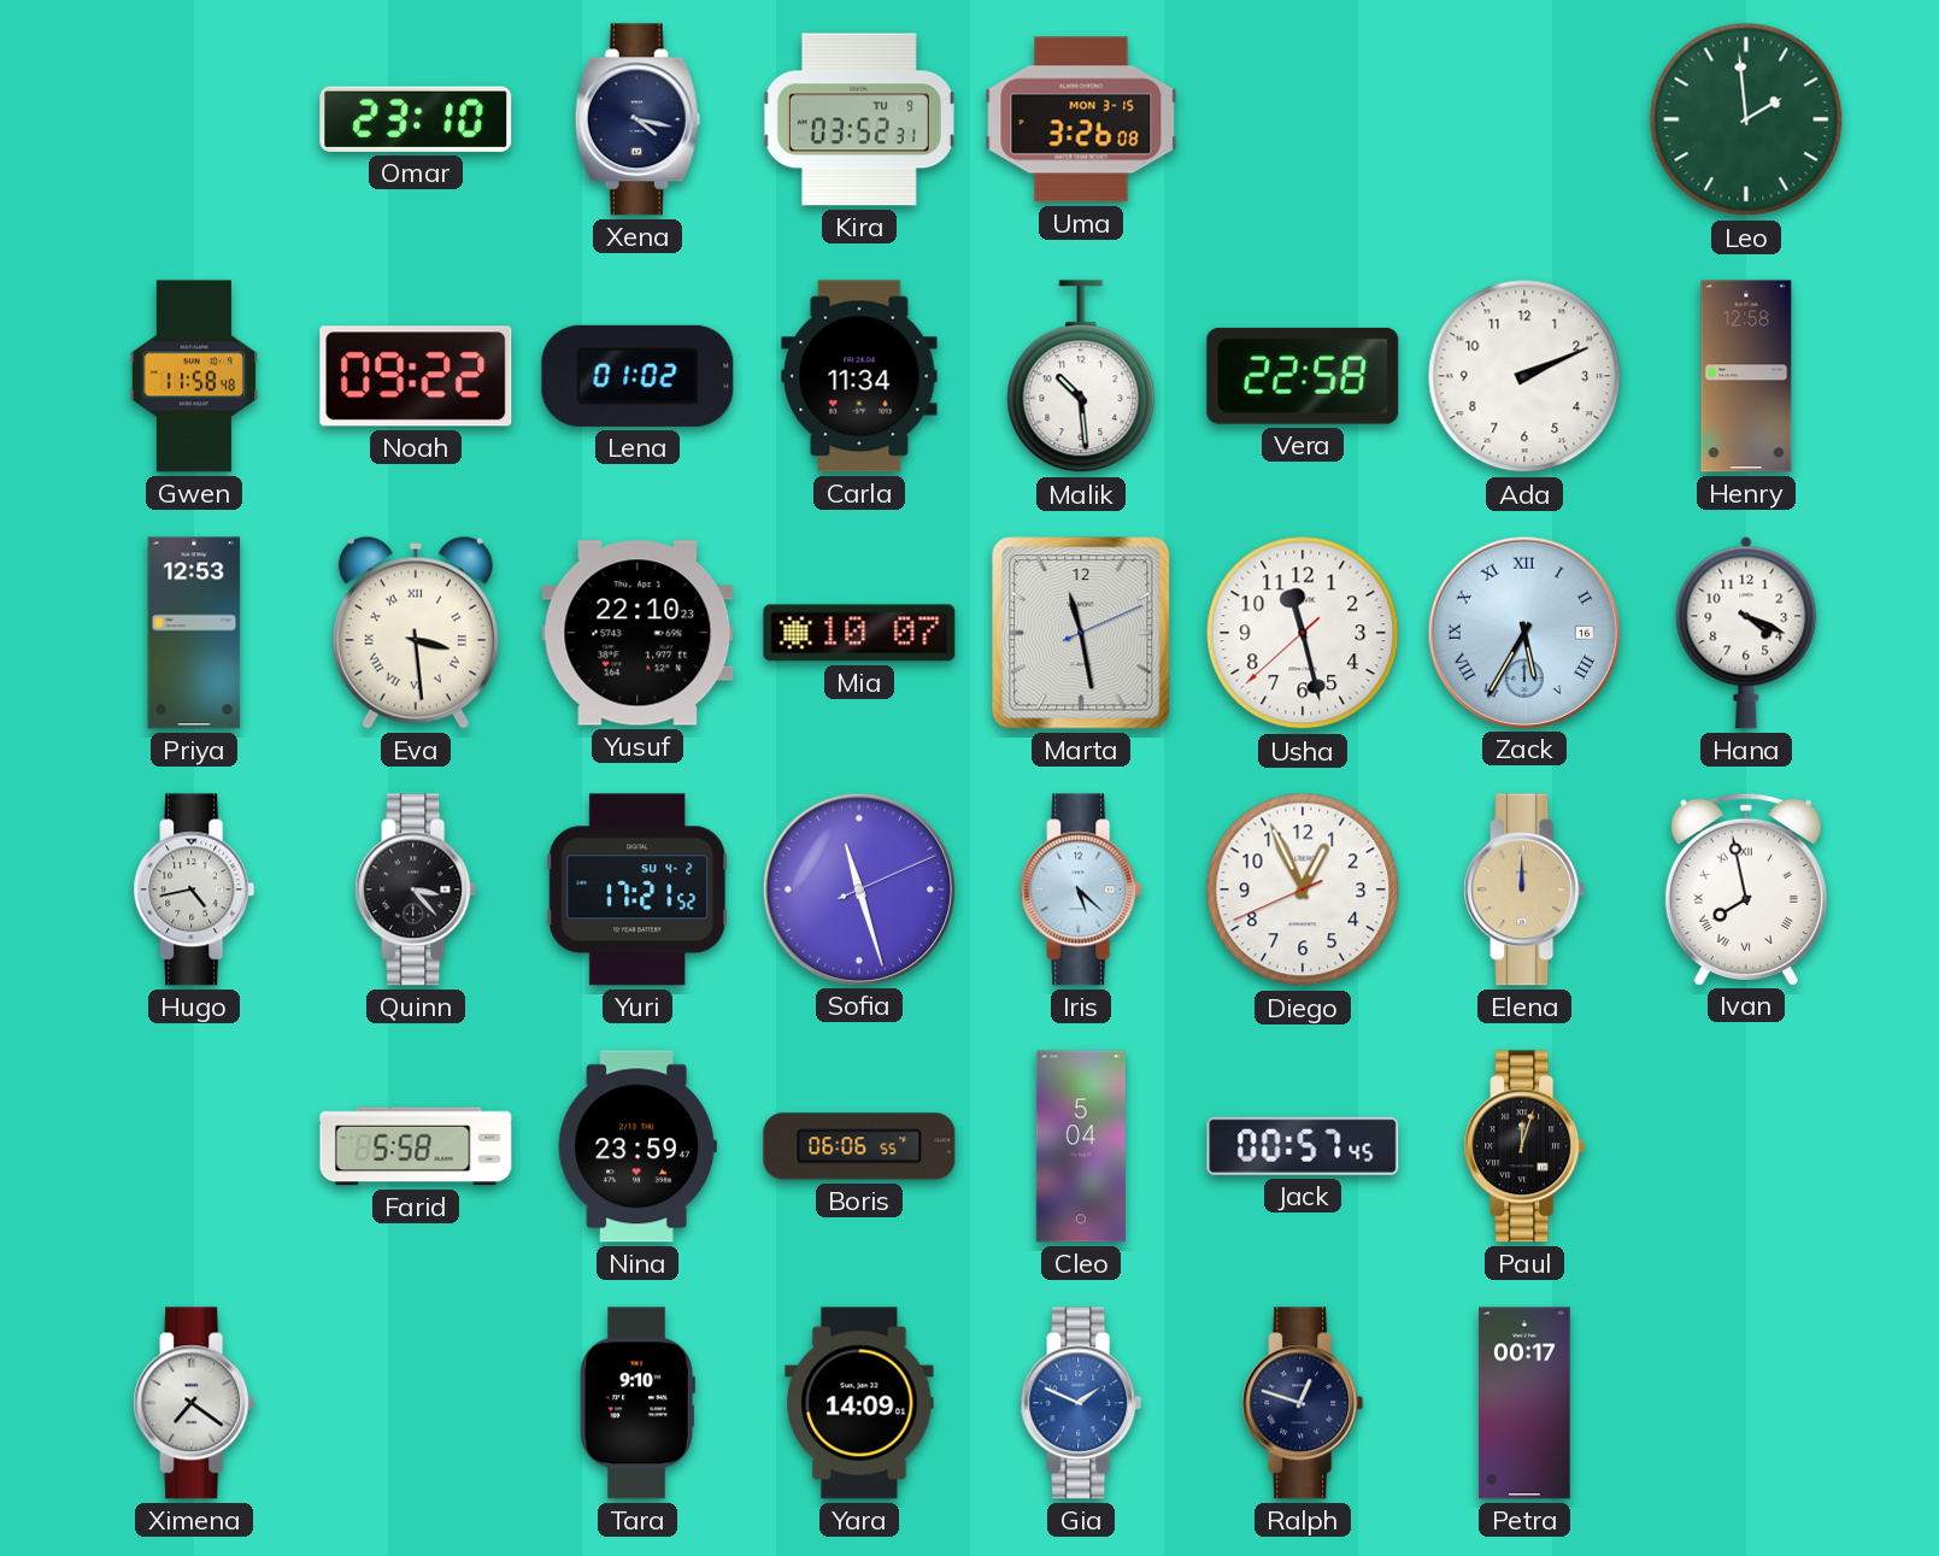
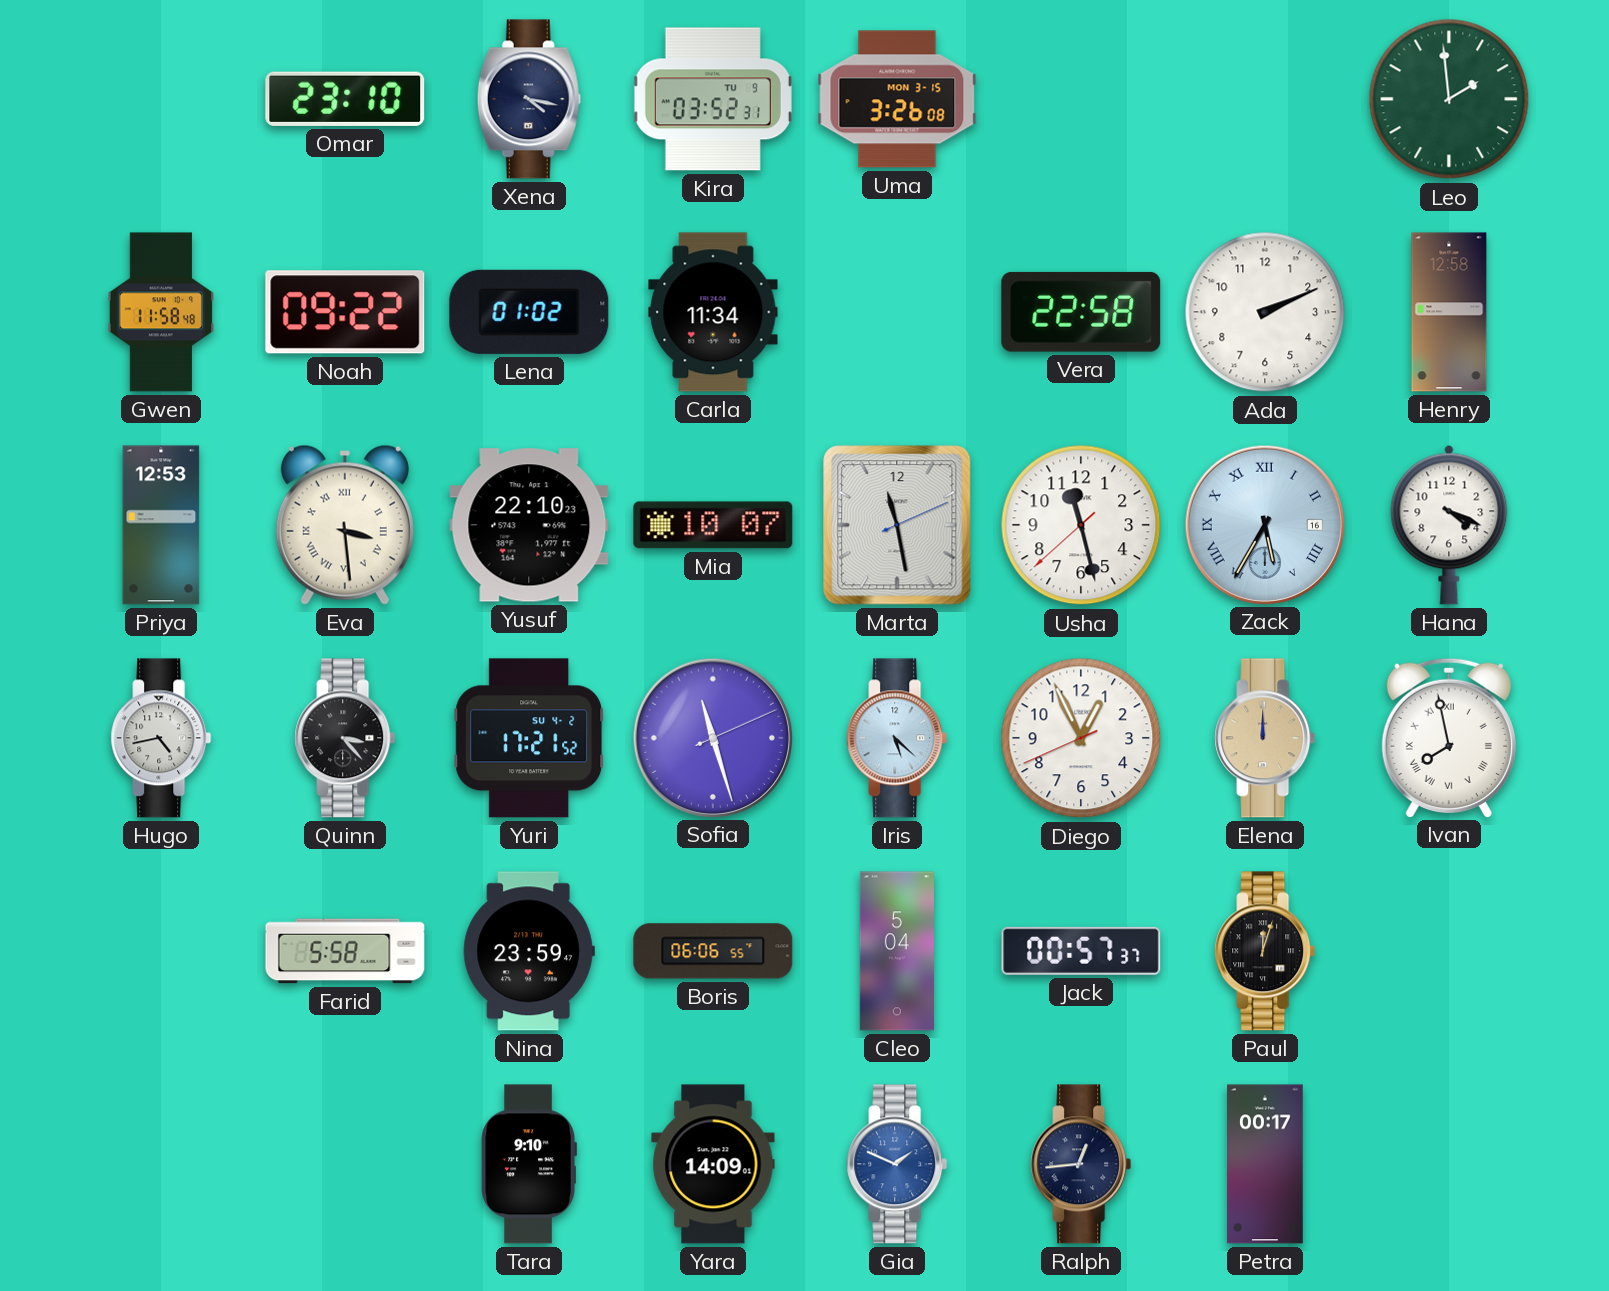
Malik: 10:29 -> none (1081, 377)
Jack: 00:57:45 -> 00:57:37 (1081, 951)
Ximena: 7:21 -> none (194, 1403)
Ralph: 12:48 -> 12:44 (1081, 1164)
